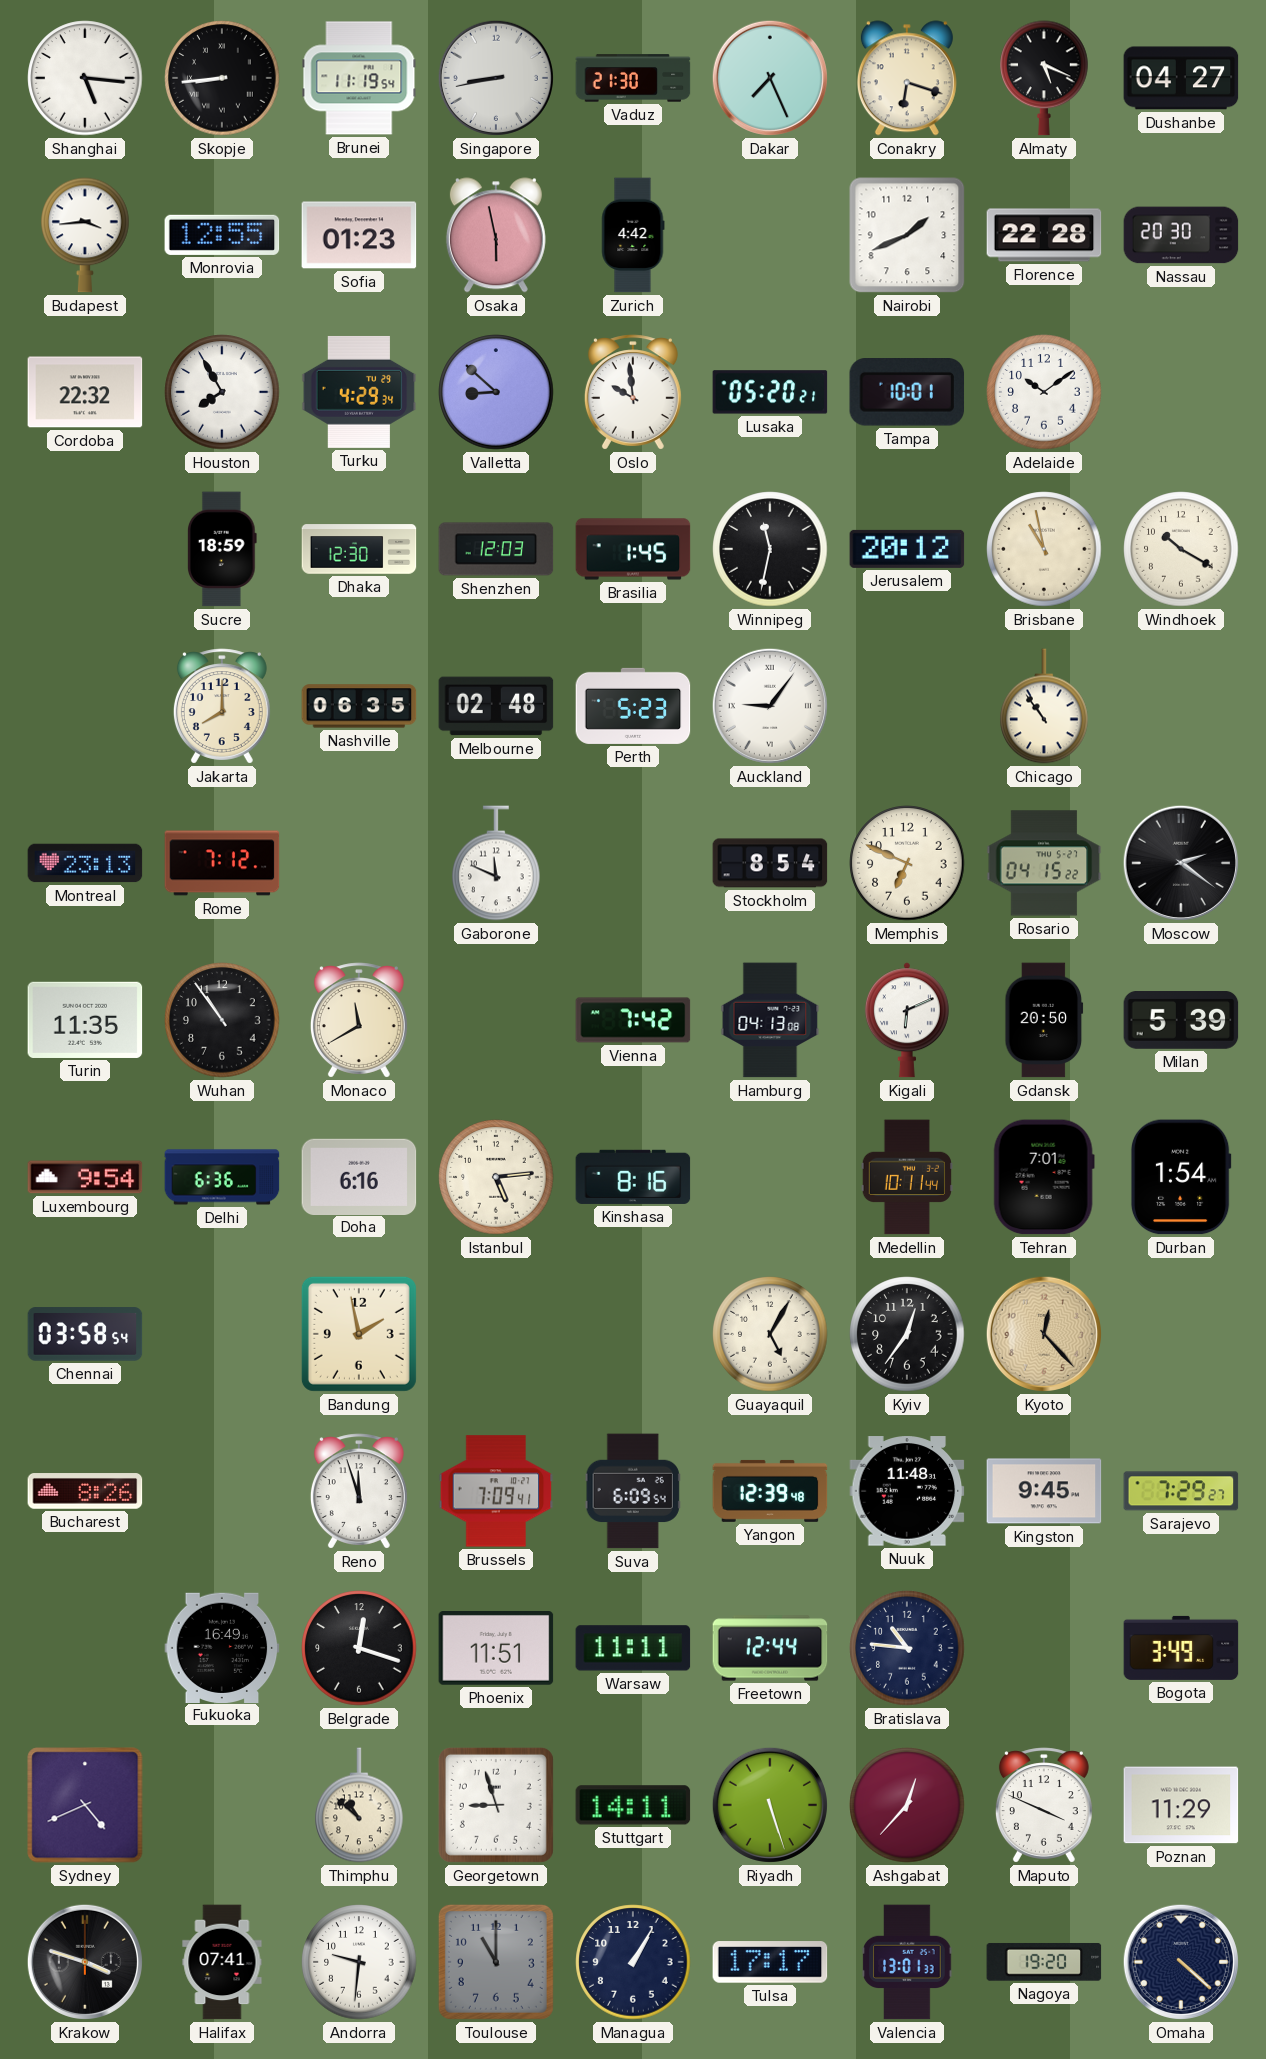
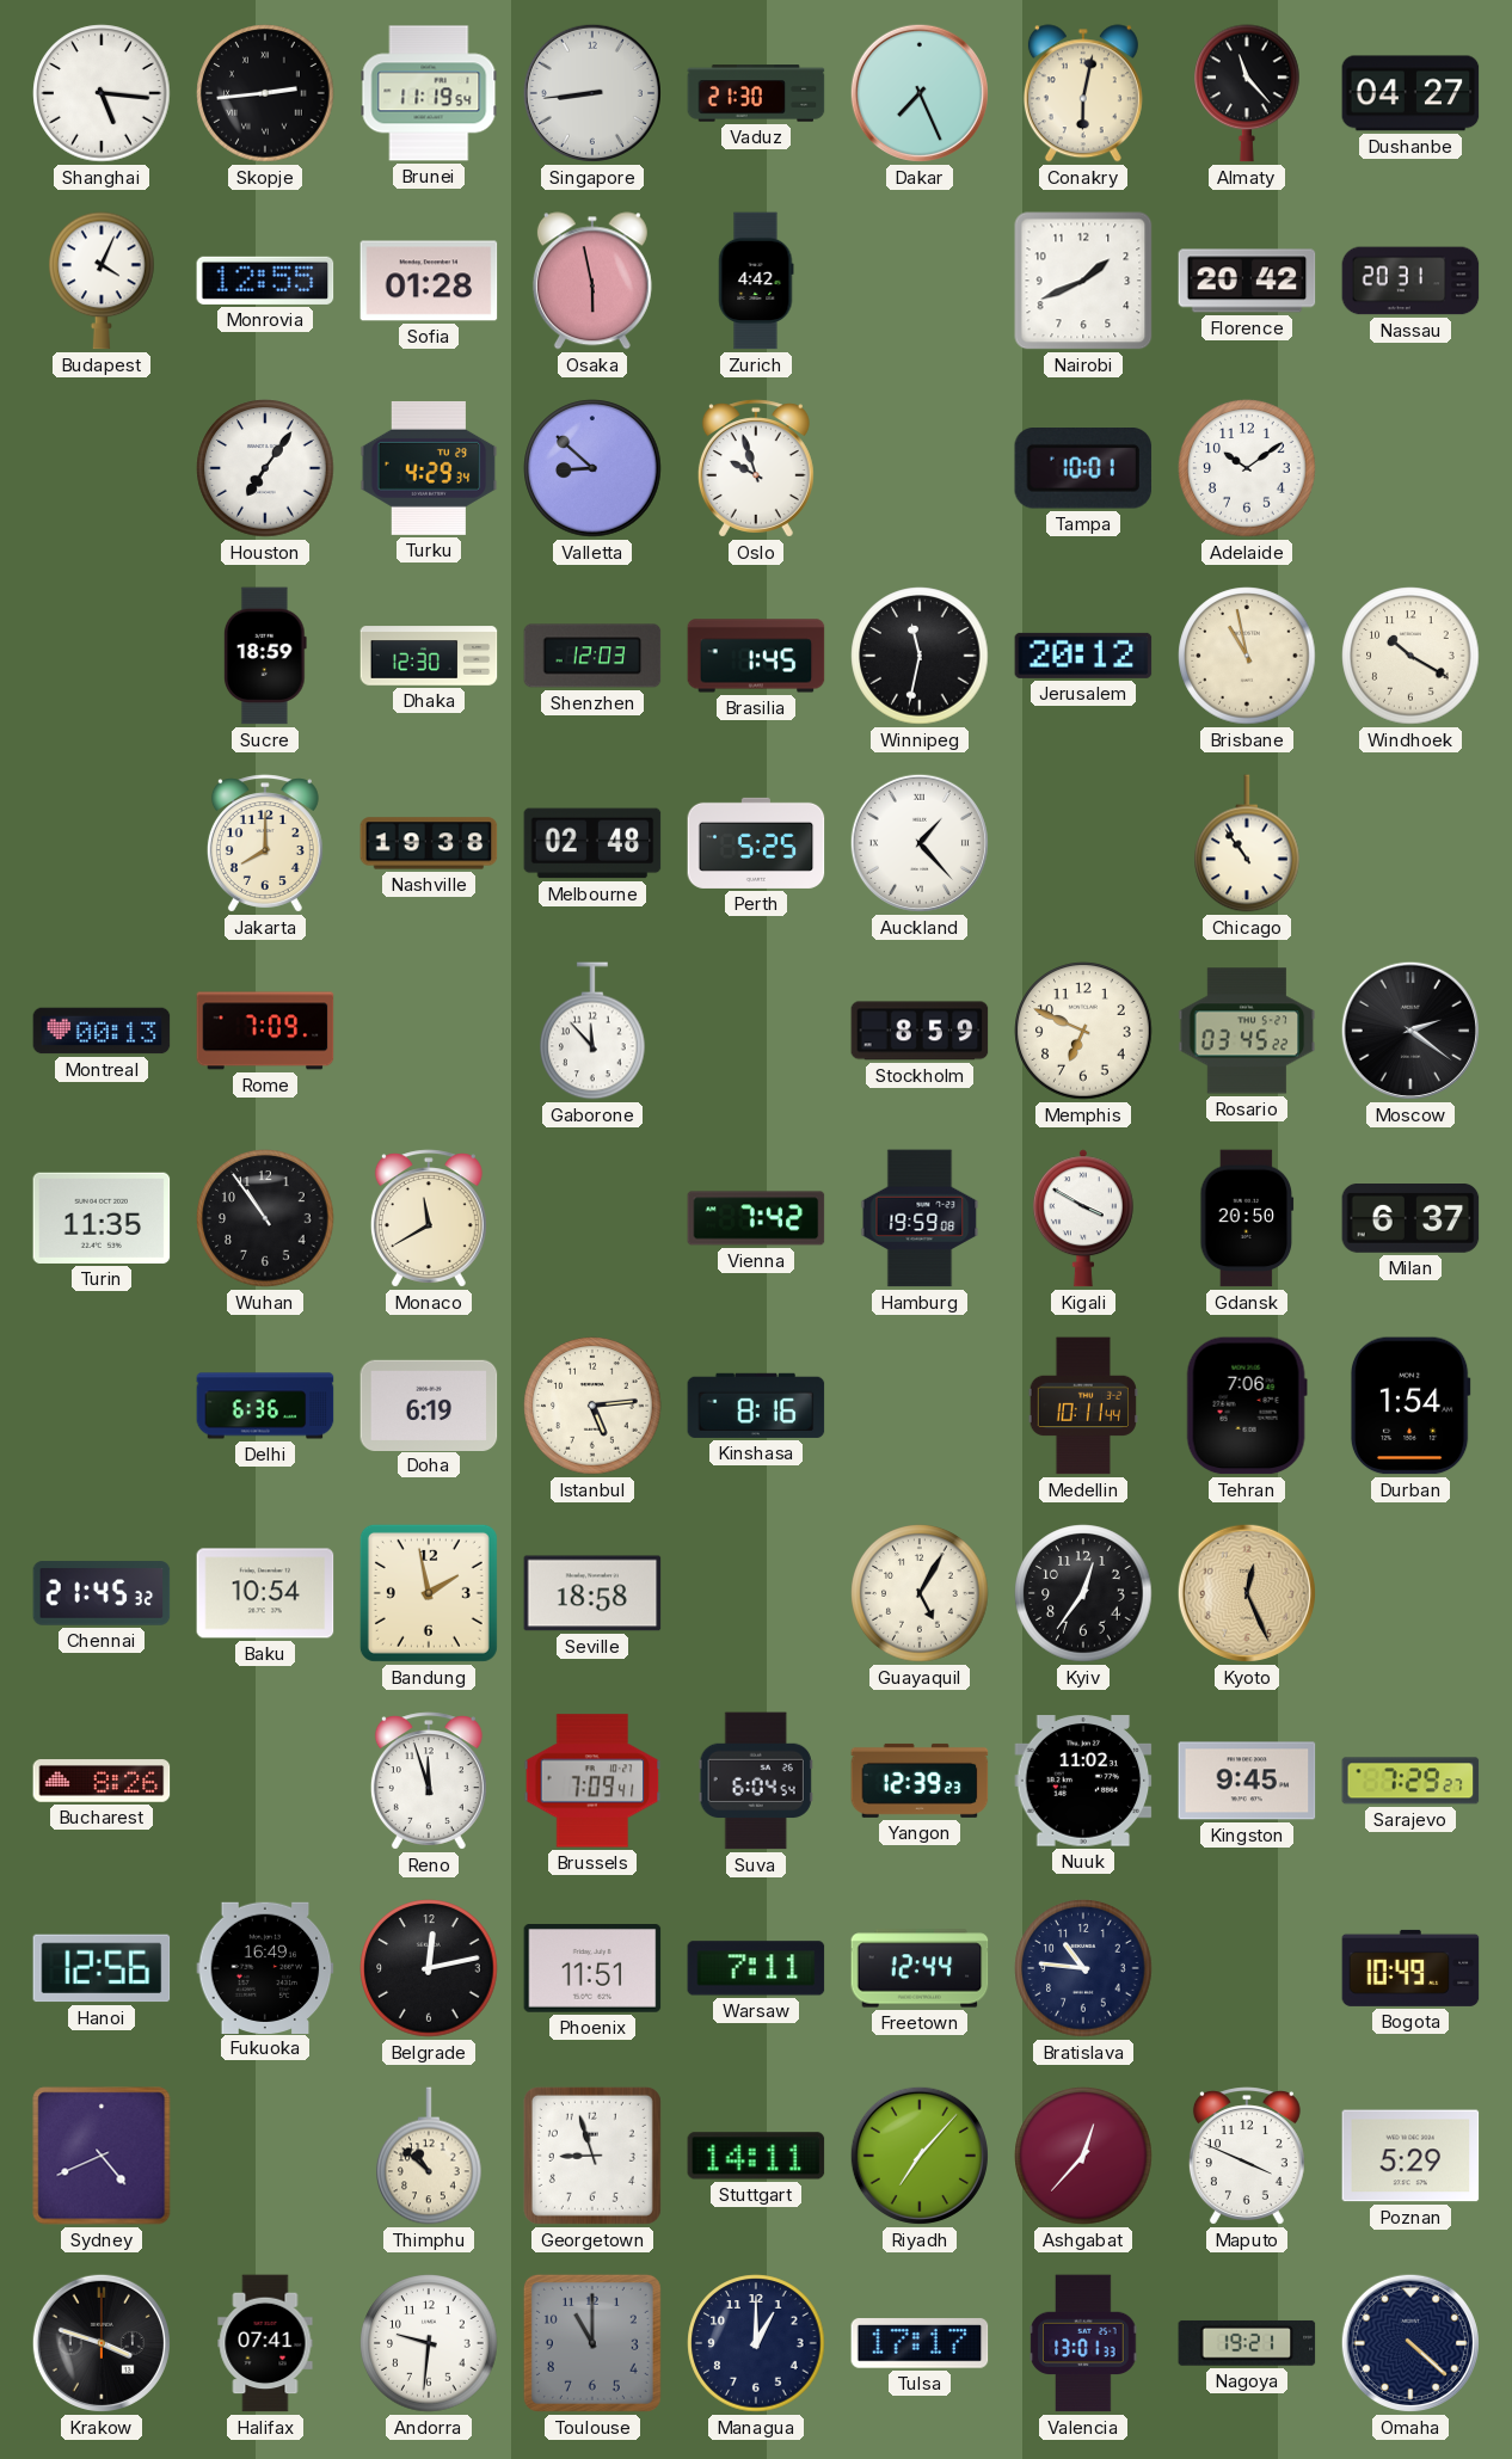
Skopje: 8:44 -> 2:44 (265, 93)
Singapore: 8:43 -> 8:44 (592, 93)
Conakry: 6:18 -> 6:02 (1083, 93)
Almaty: 5:19 -> 11:23 (1247, 93)
Budapest: 3:44 -> 4:04 (102, 281)
Sofia: 01:23 -> 01:28 (429, 281)
Florence: 22:28 -> 20:42 (1247, 281)
Nassau: 20:30 -> 20:31 (1410, 281)
Cordoba: 22:32 -> none (85, 392)
Houston: 7:55 -> 7:06 (265, 468)
Oslo: 9:59 -> 9:57 (756, 468)
Lusaka: 05:20 -> none (770, 392)
Nashville: 06:35 -> 19:38 (429, 843)
Perth: 5:23 -> 5:25 (756, 843)
Auckland: 9:06 -> 1:23 (920, 843)
Montreal: 23:13 -> 00:13 (102, 1031)
Rome: 7:12 -> 7:09 (265, 1031)
Gaborone: 11:49 -> 11:53 (592, 1031)
Stockholm: 8:54 -> 8:59 (920, 1031)
Rosario: 04:15 -> 03:45 (1247, 1031)
Hamburg: 04:13 -> 19:59 (920, 1218)
Kigali: 6:11 -> 3:50 (1083, 1218)
Milan: 5:39 -> 6:37 (1410, 1219)
Luxembourg: 9:54 -> none (85, 1177)
Doha: 6:16 -> 6:19 (429, 1404)
Tehran: 7:01 -> 7:06 (1247, 1406)
Chennai: 03:58 -> 21:45 (102, 1593)
Baku: none -> 10:54 (265, 1593)
Seville: none -> 18:58 (592, 1593)
Kyoto: 12:23 -> 12:26 (1247, 1593)
Suva: 6:09 -> 6:04 (756, 1781)
Yangon: 12:39:48 -> 12:39:23 (920, 1781)
Nuuk: 11:48 -> 11:02 (1083, 1781)
Hanoi: none -> 12:56 (102, 1968)
Belgrade: 12:18 -> 12:13 (429, 1968)
Warsaw: 11:11 -> 7:11 (756, 1968)
Bogota: 3:49 -> 10:49 (1410, 1968)
Riyadh: 5:27 -> 7:07 (920, 2156)
Poznan: 11:29 -> 5:29 (1410, 2156)
Managua: 1:05 -> 1:00 (756, 2343)
Nagoya: 19:20 -> 19:21 (1247, 2343)
